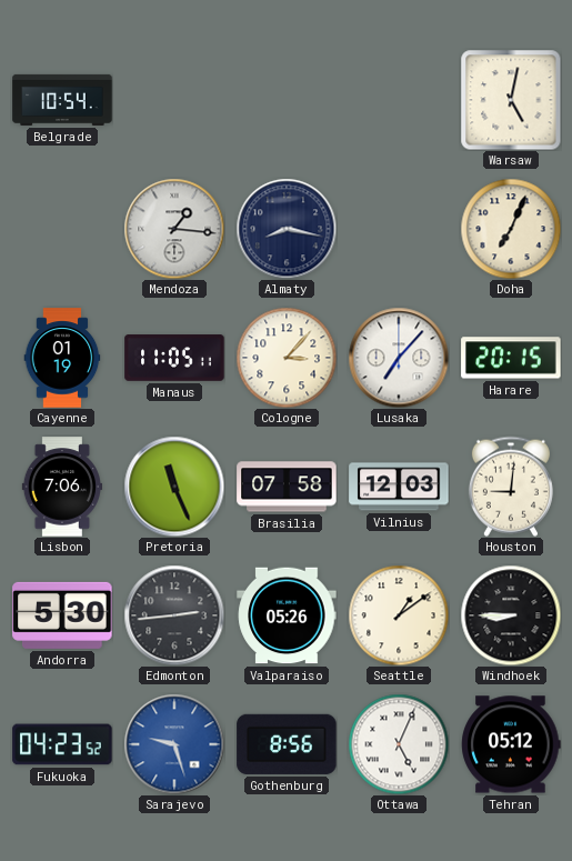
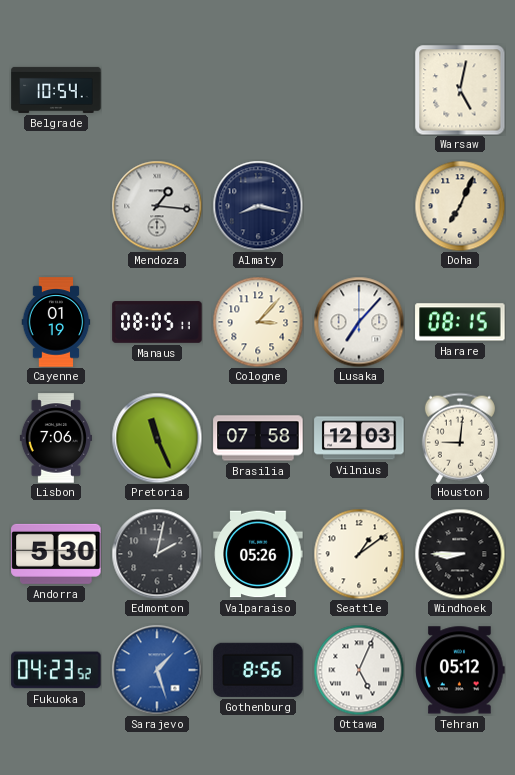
Manaus: 11:05 -> 08:05 (157, 322)
Harare: 20:15 -> 08:15 (460, 322)
Edmonton: 2:44 -> 2:02 (157, 554)
Sarajevo: 9:27 -> 1:27 (157, 670)
